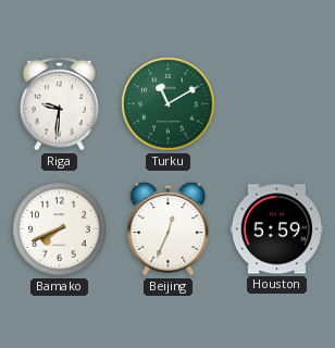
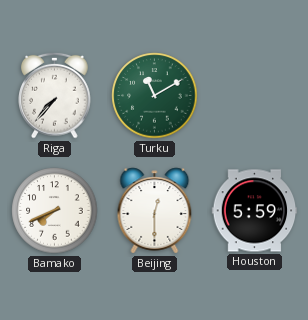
Riga: 9:31 -> 7:37 (55, 95)
Beijing: 12:34 -> 12:30 (155, 211)
